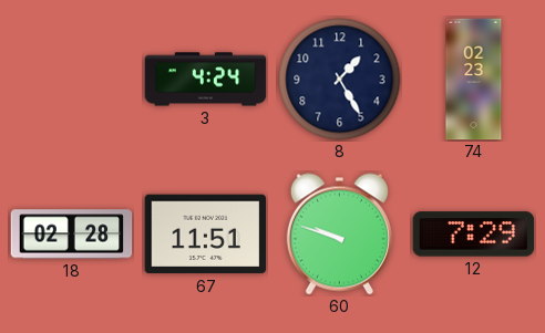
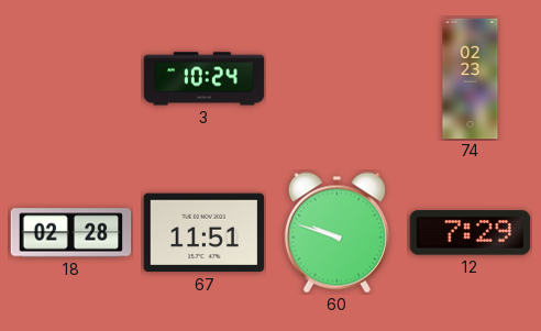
3: 4:24 -> 10:24 (205, 79)
8: 1:25 -> none (340, 80)
